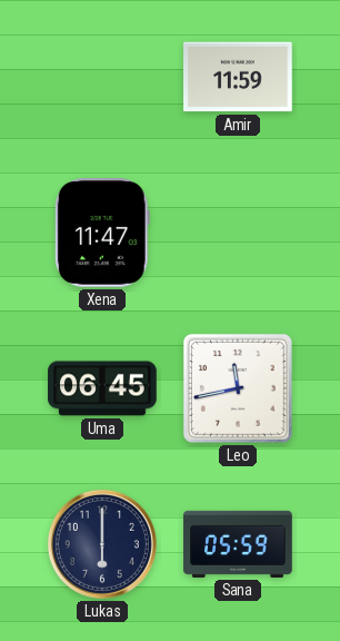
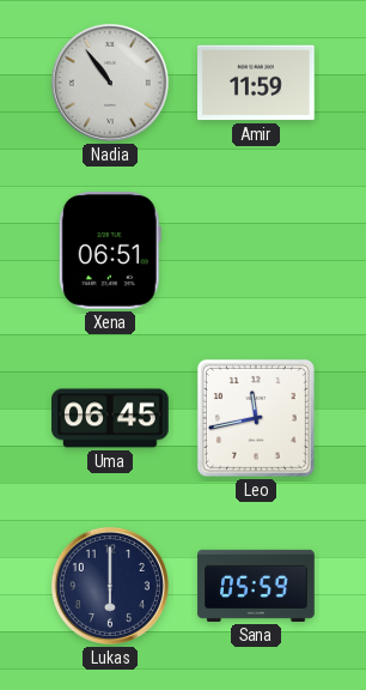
Nadia: none -> 10:54 (110, 83)
Xena: 11:47 -> 06:51 (110, 250)
